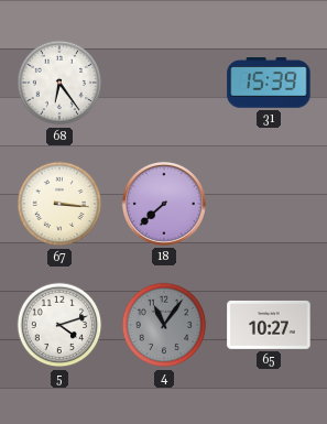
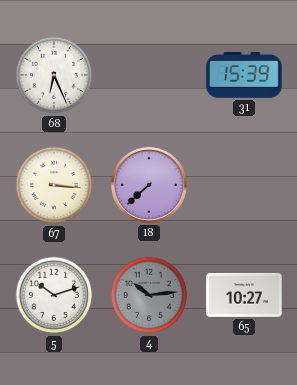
68: 6:24 -> 6:26 (54, 75)
5: 4:12 -> 10:12 (54, 295)
4: 11:06 -> 10:14 (149, 295)
